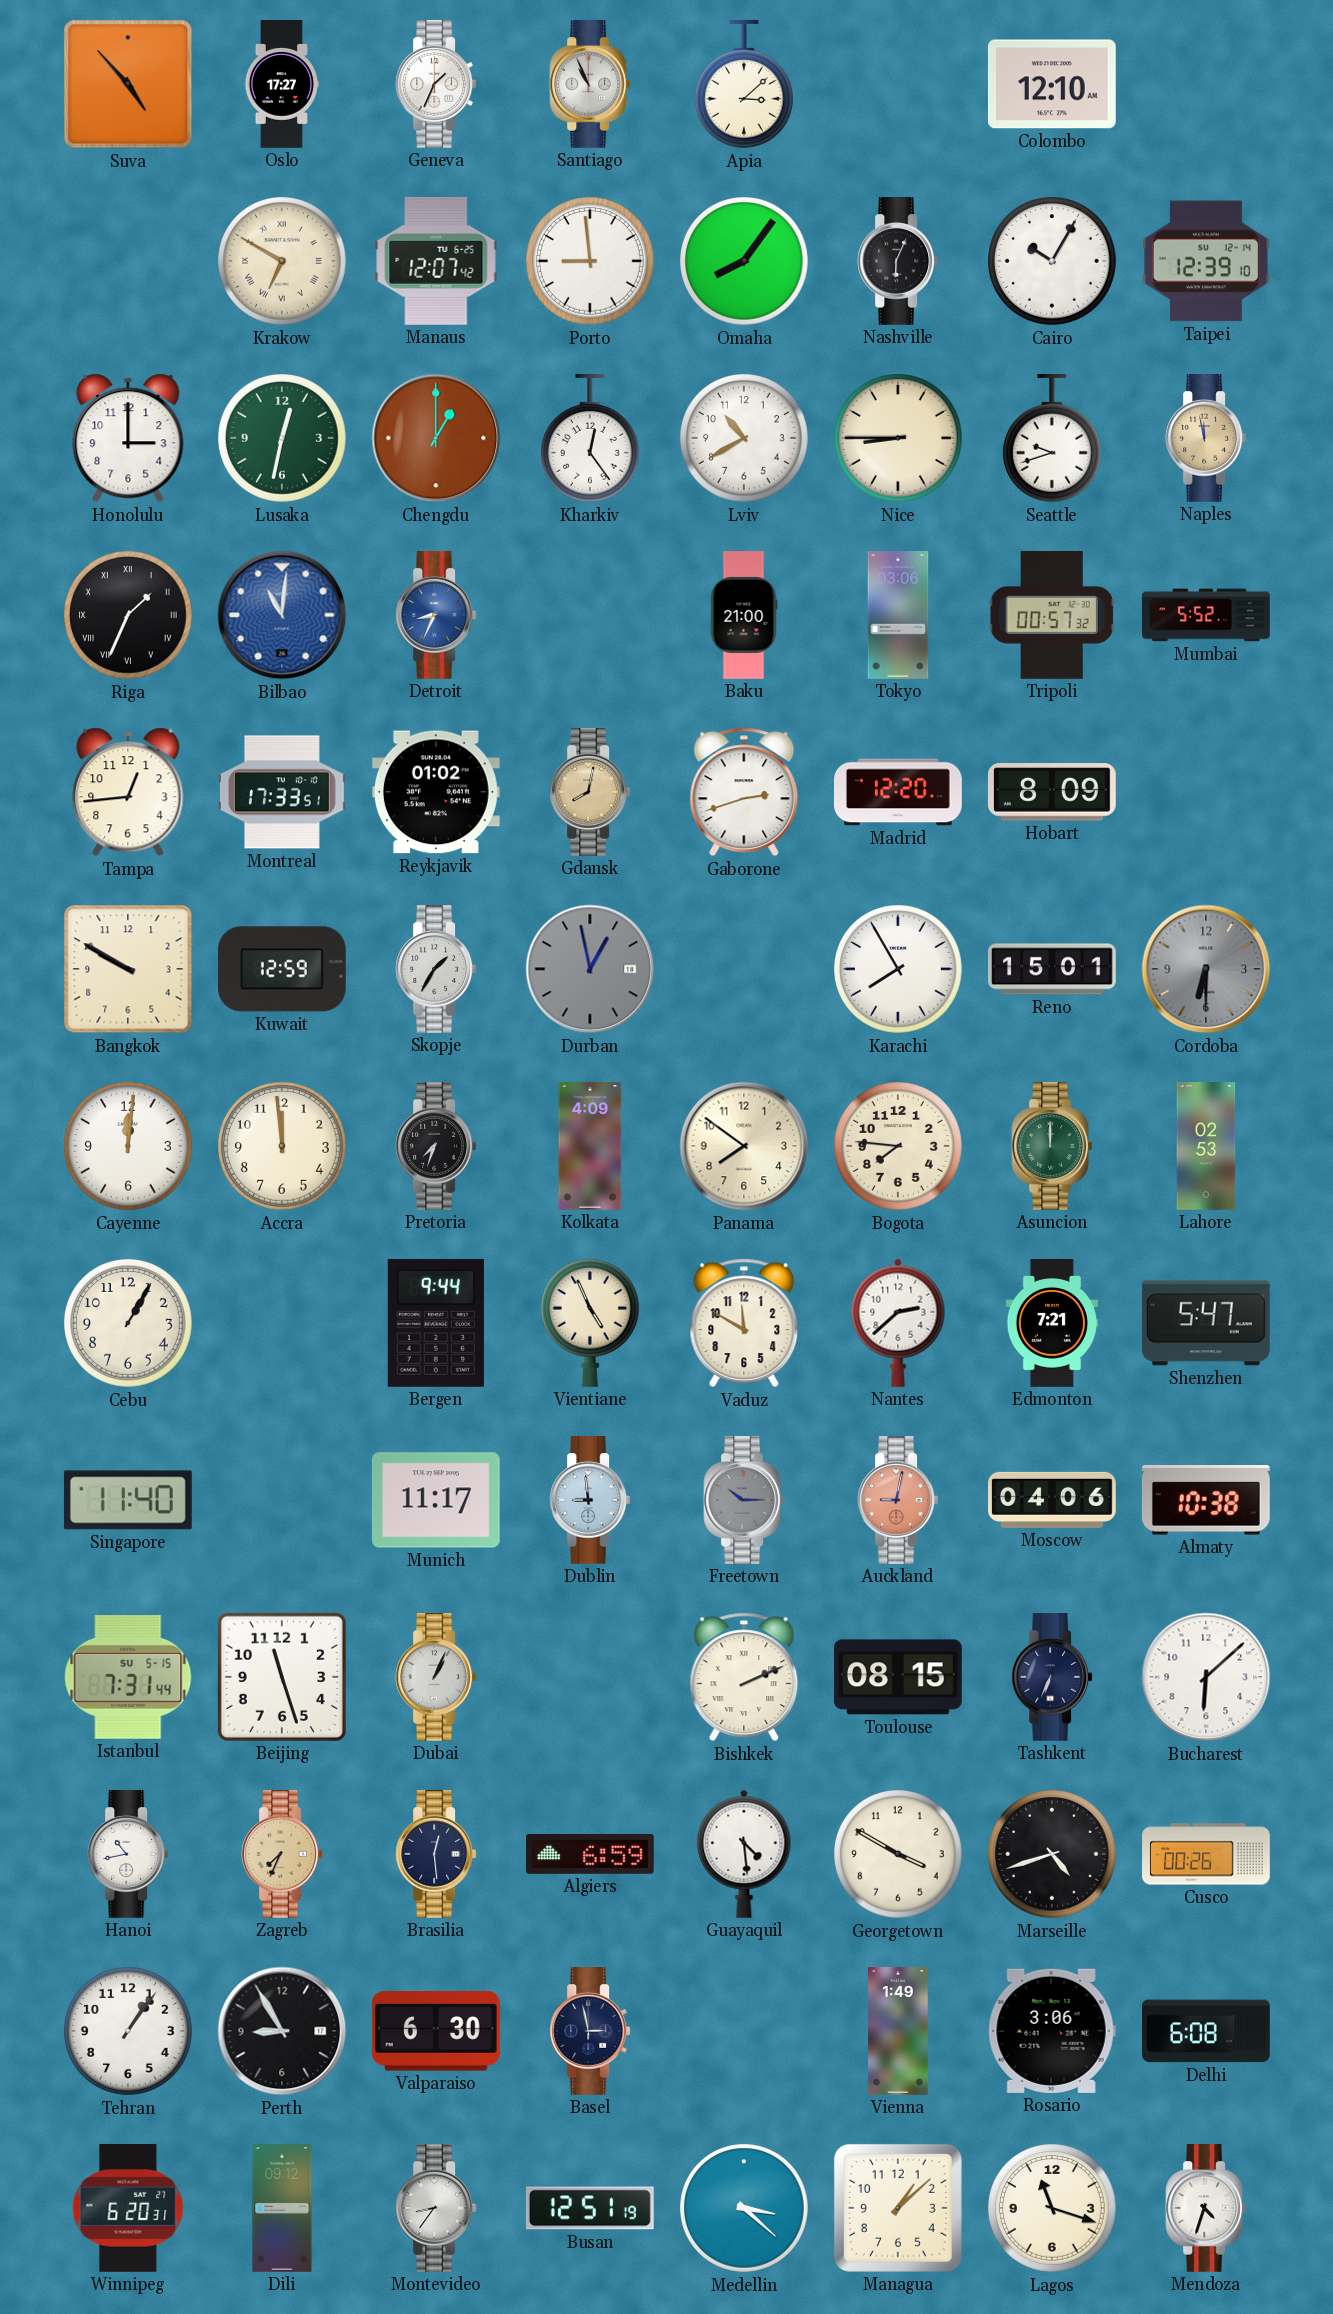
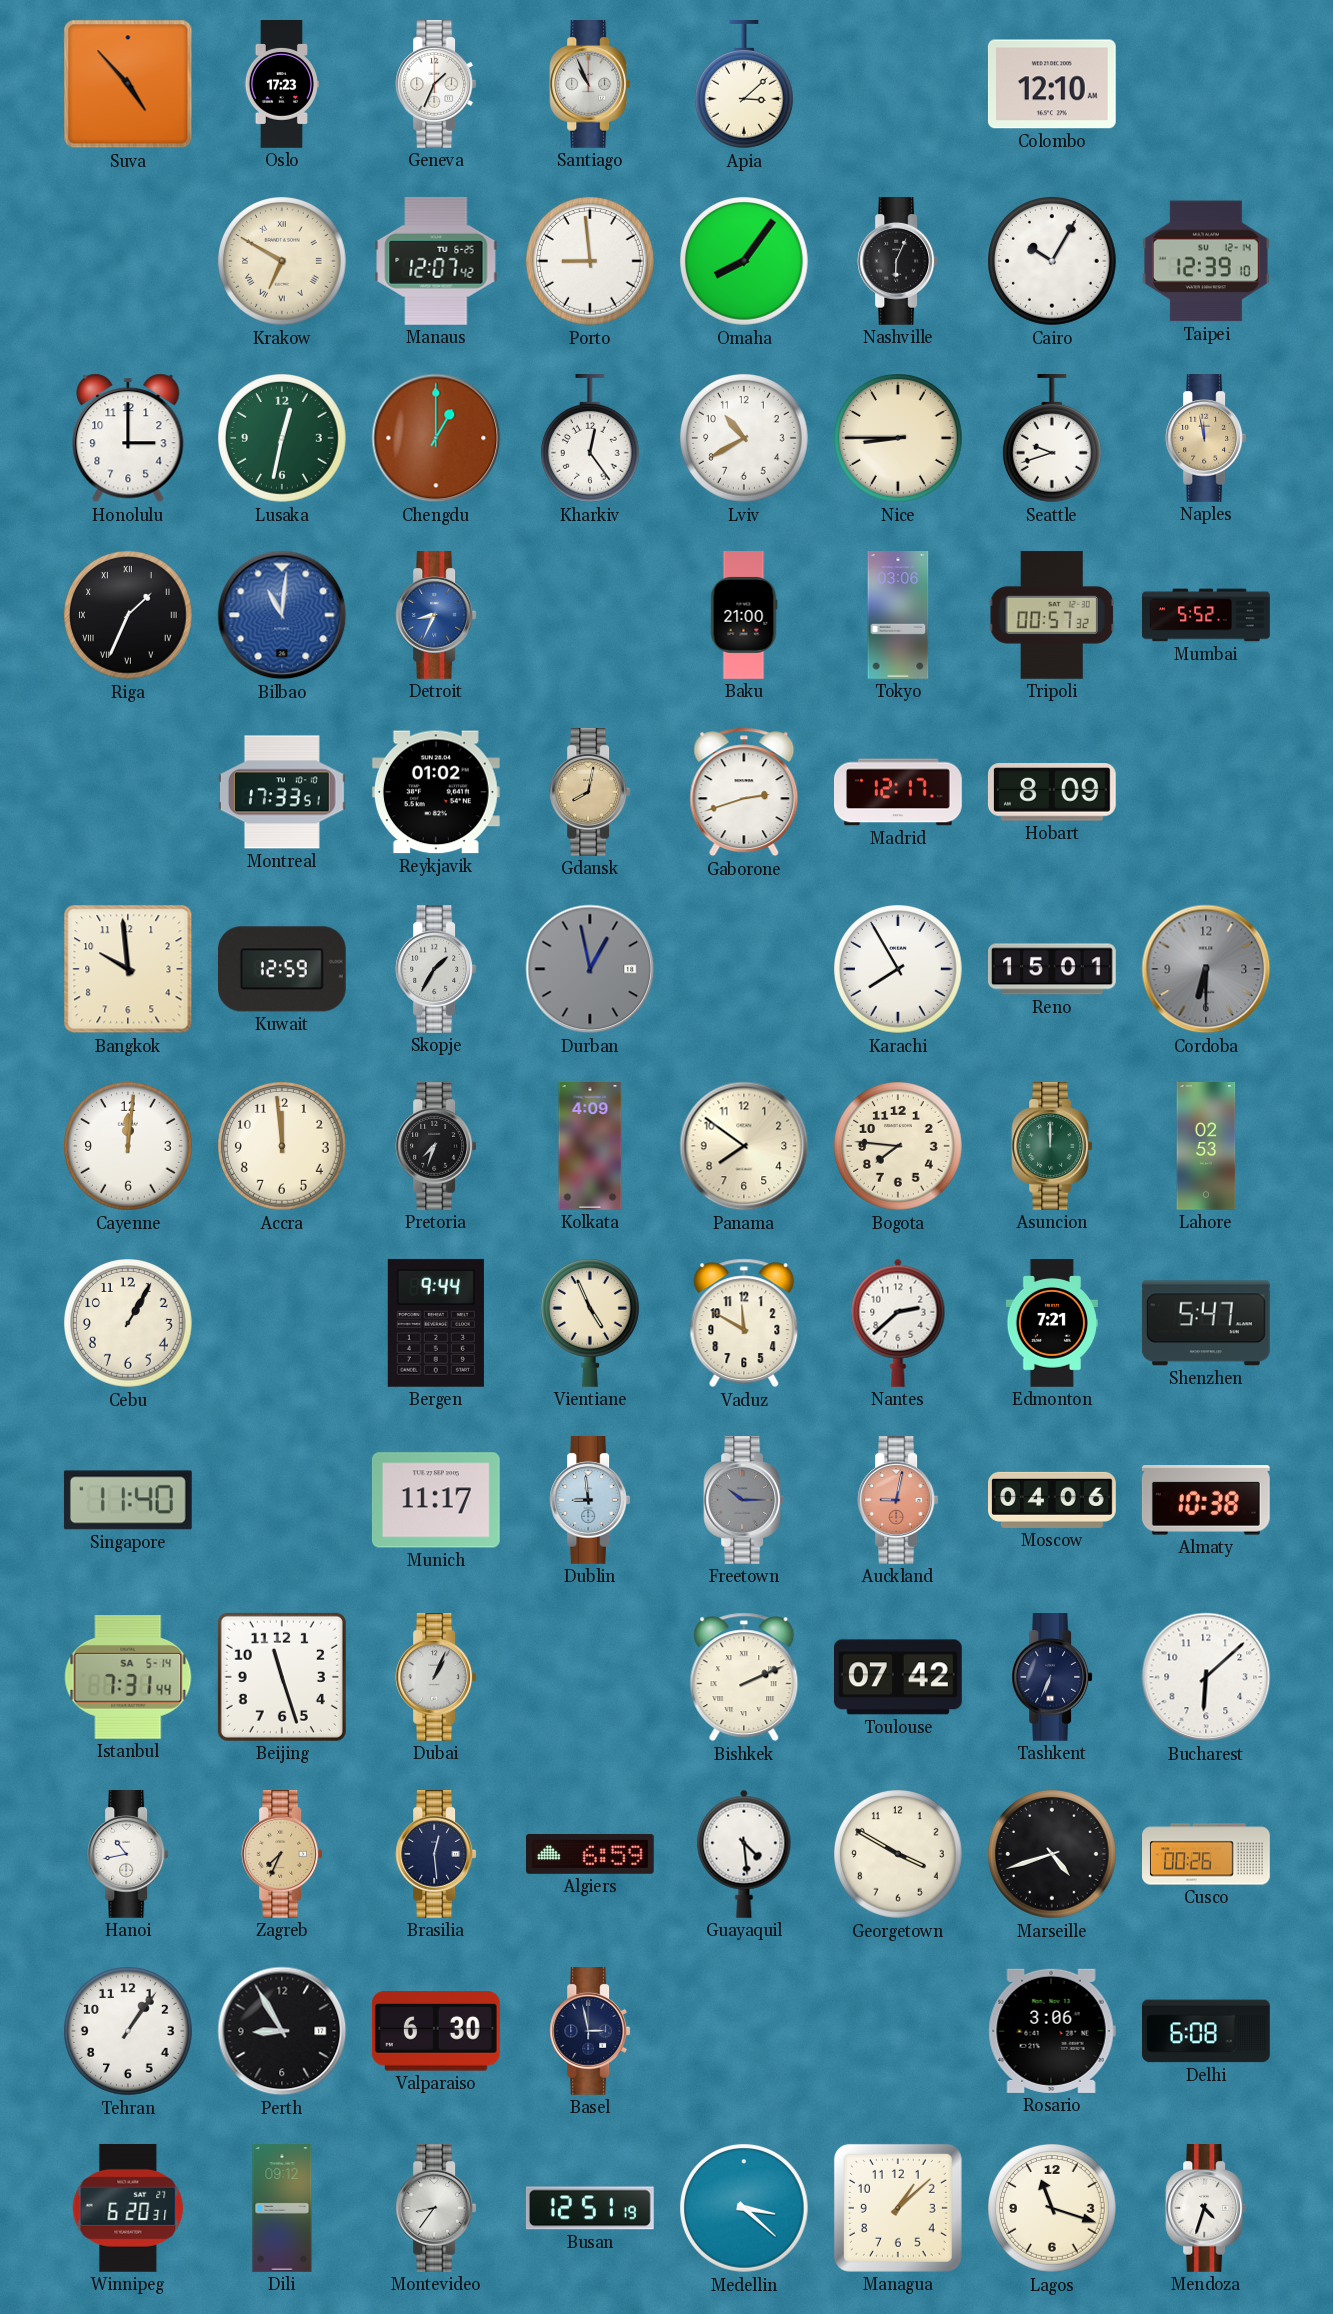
Oslo: 17:27 -> 17:23 (281, 85)
Tampa: 12:44 -> none (128, 792)
Madrid: 12:20 -> 12:17 (899, 792)
Bangkok: 9:50 -> 9:59 (128, 969)
Istanbul date: SU 5-15 -> SA 5-14 (128, 1678)
Toulouse: 08:15 -> 07:42 (898, 1677)
Vienna: 1:49 -> none (898, 2032)
